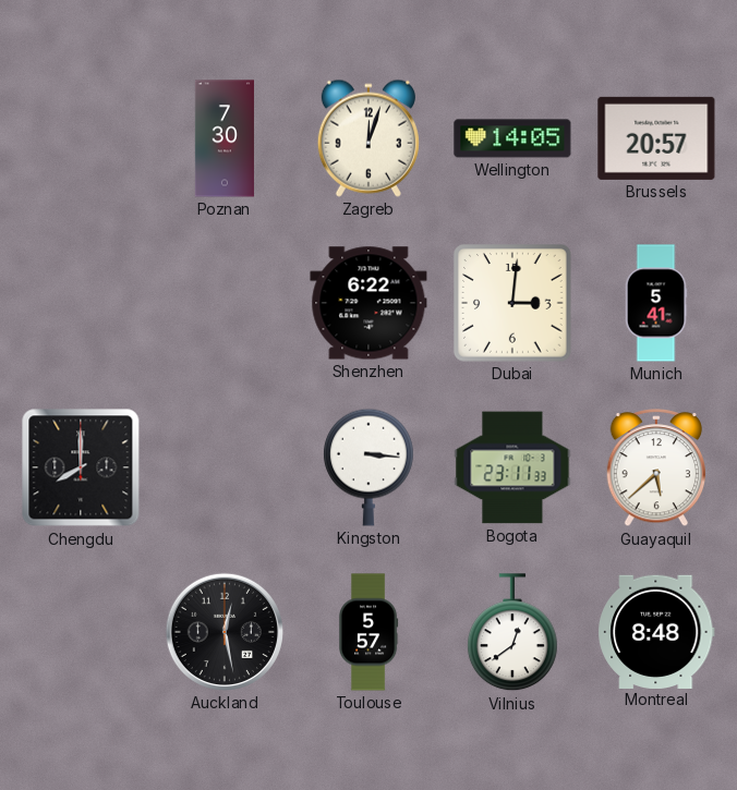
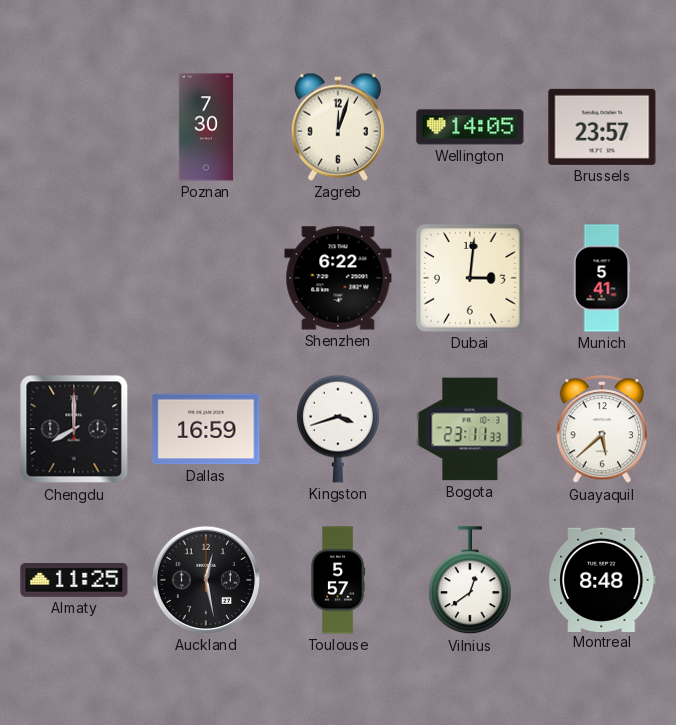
Brussels: 20:57 -> 23:57 (602, 127)
Dallas: none -> 16:59 (206, 429)
Kingston: 3:16 -> 3:42 (338, 429)
Almaty: none -> 11:25 (74, 581)
